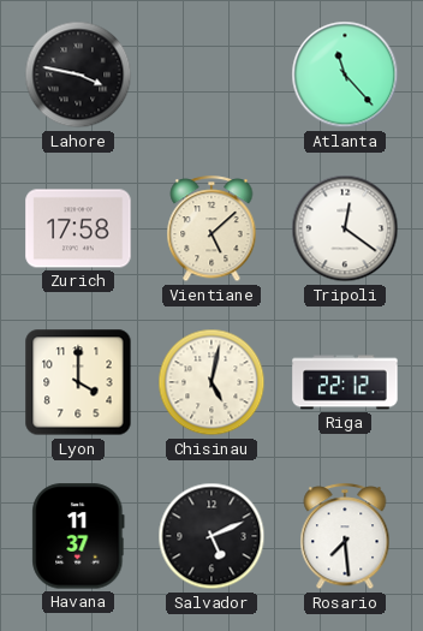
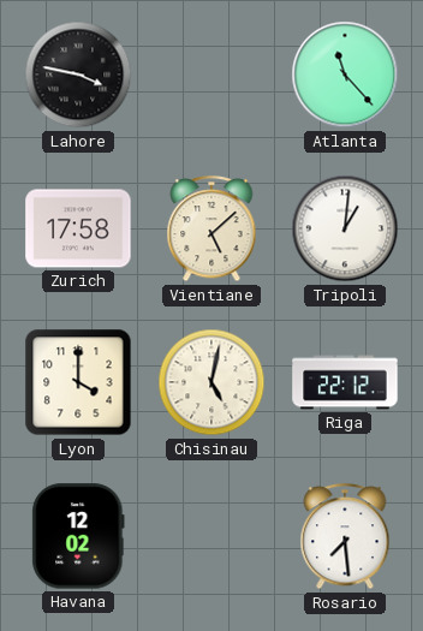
Tripoli: 12:21 -> 1:01 (345, 228)
Havana: 11:37 -> 12:02 (78, 536)
Salvador: 5:11 -> none (211, 536)
